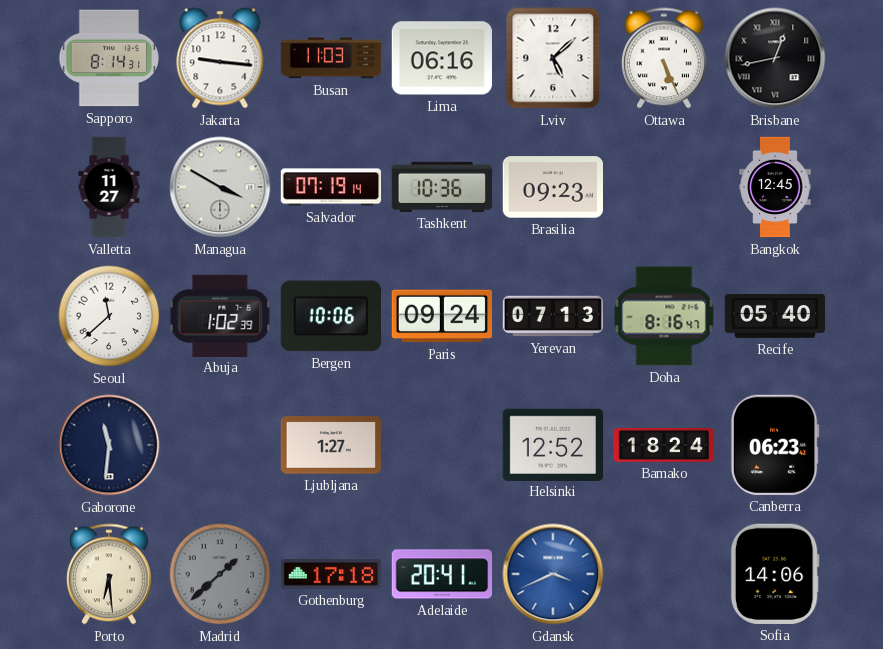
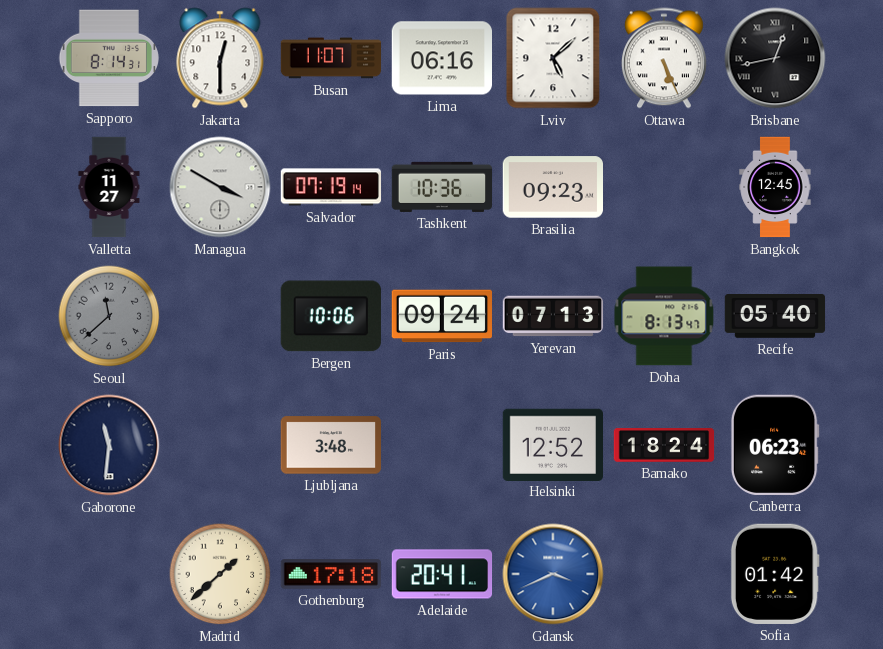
Jakarta: 9:16 -> 12:30 (220, 58)
Busan: 11:03 -> 11:07 (331, 58)
Seoul dial: white -> grey (109, 316)
Abuja: 1:02 -> none (220, 315)
Doha: 8:16 -> 8:13 (664, 316)
Ljubljana: 1:27 -> 3:48 (330, 445)
Porto: 6:29 -> none (109, 574)
Madrid dial: grey -> cream (220, 574)
Sofia: 14:06 -> 01:42 (775, 574)
